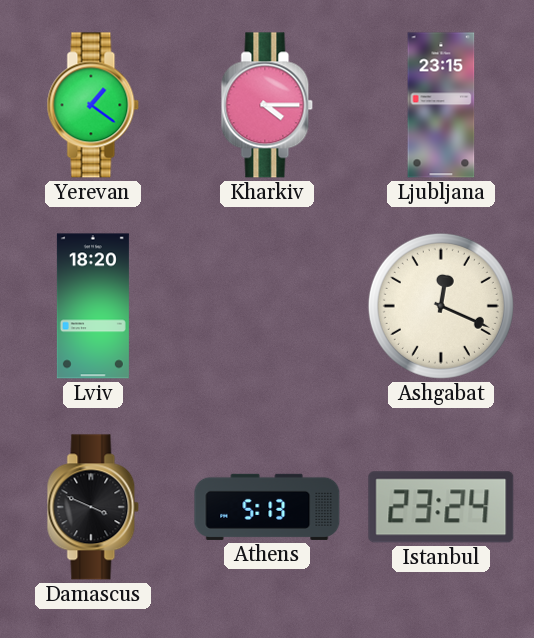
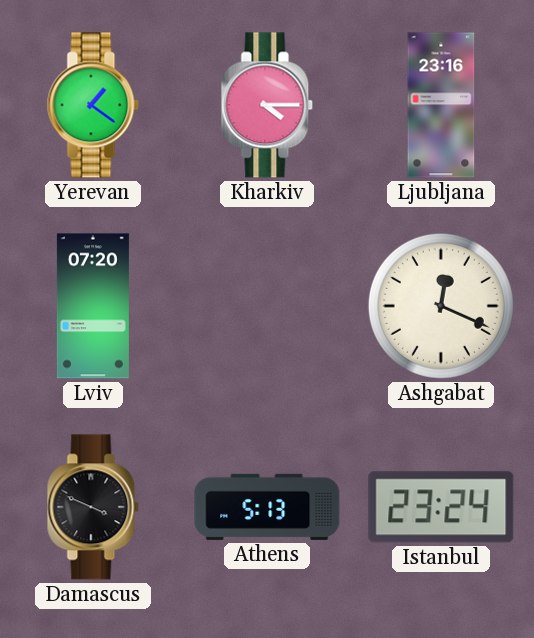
Ljubljana: 23:15 -> 23:16 (441, 105)
Lviv: 18:20 -> 07:20 (93, 306)
